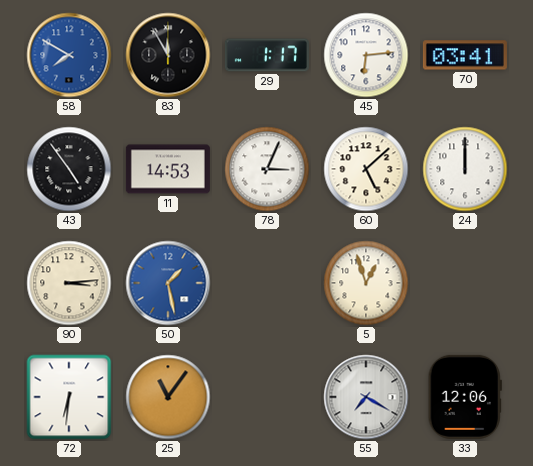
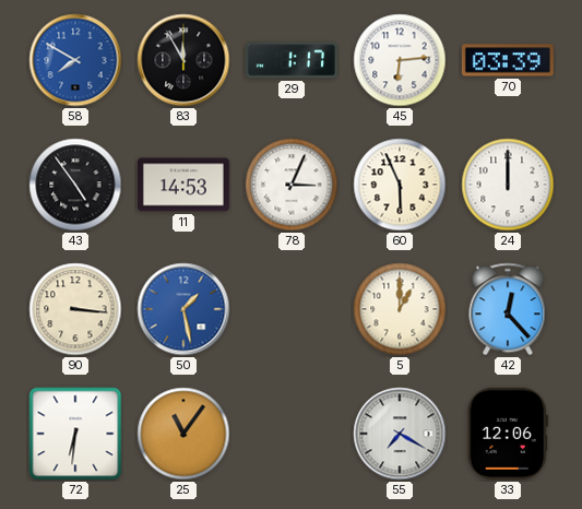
70: 03:41 -> 03:39 (508, 60)
60: 5:08 -> 5:56 (400, 185)
90: 3:14 -> 3:16 (75, 309)
5: 12:57 -> 1:00 (400, 309)
42: none -> 12:23 (508, 309)
